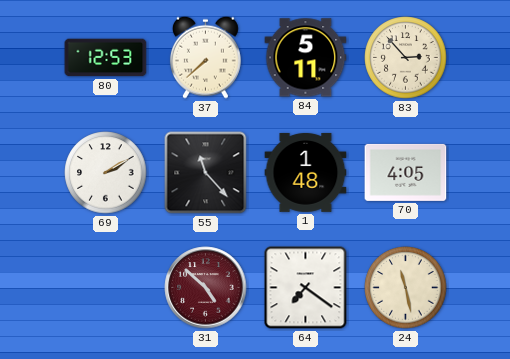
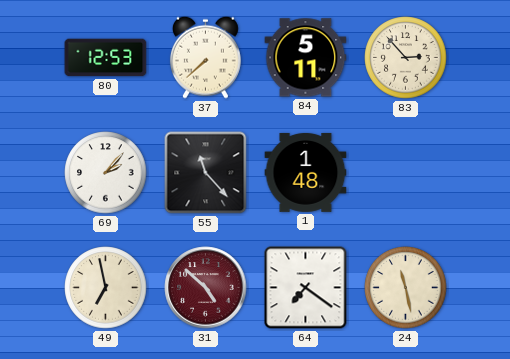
69: 2:10 -> 2:07 (106, 173)
70: 4:05 -> none (406, 172)
49: none -> 6:58 (106, 288)
